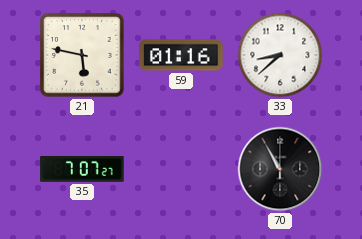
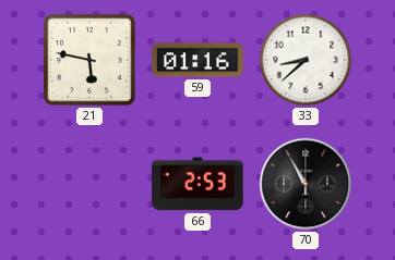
35: 7:07 -> none (82, 169)
66: none -> 2:53 (197, 184)
